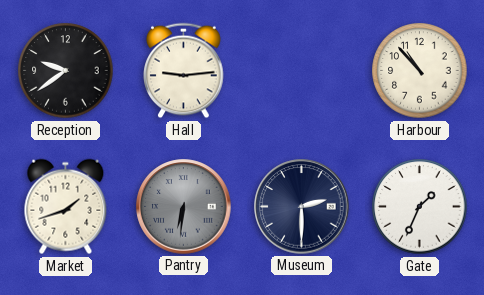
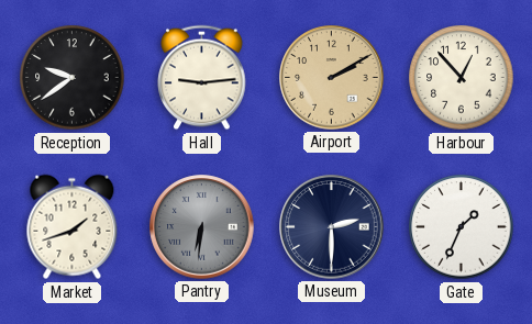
Airport: none -> 2:10 (332, 78)
Harbour: 10:53 -> 12:53 (462, 78)
